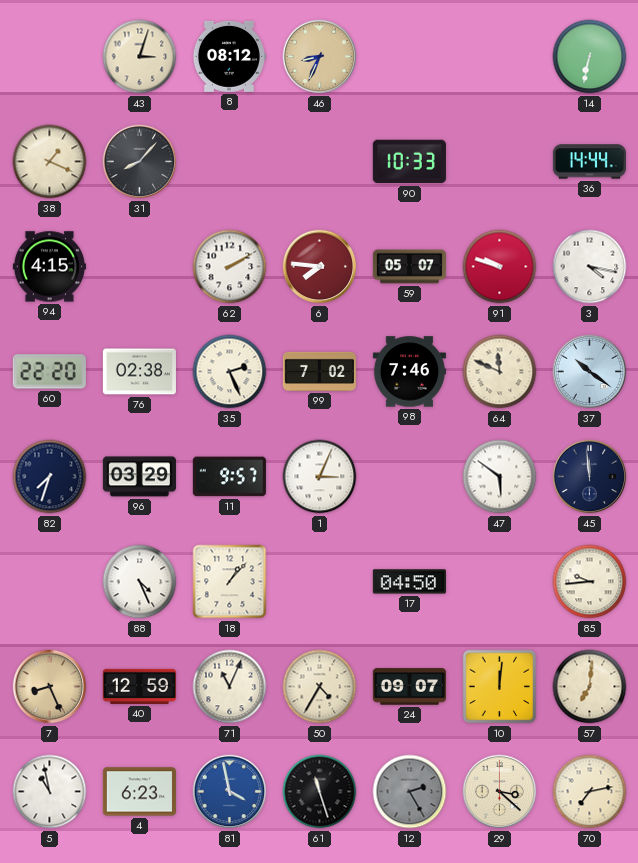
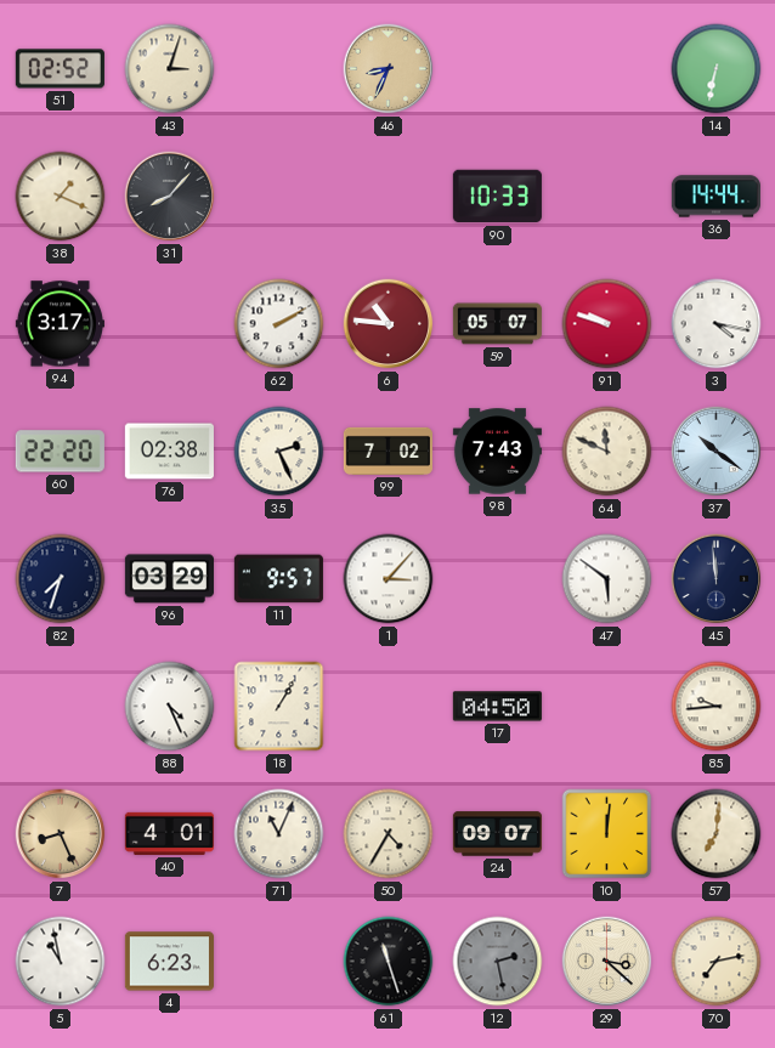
51: none -> 02:52 (60, 69)
8: 08:12 -> none (229, 56)
94: 4:15 -> 3:17 (60, 324)
6: 7:46 -> 10:46 (389, 324)
98: 7:46 -> 7:43 (497, 452)
1: 3:04 -> 3:07 (389, 579)
18: 1:07 -> 1:05 (279, 707)
40: 12:59 -> 4:01 (169, 833)
81: 3:58 -> none (230, 792)
12: 2:25 -> 2:28 (498, 962)
